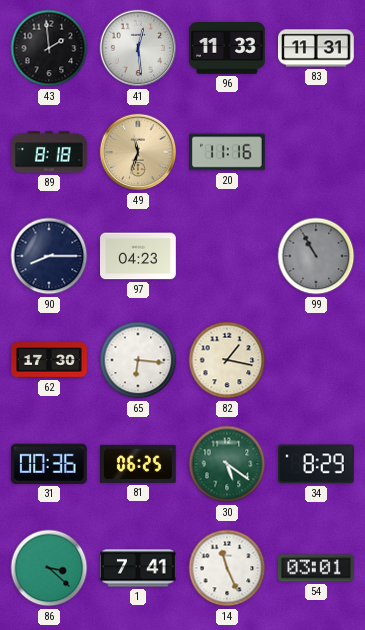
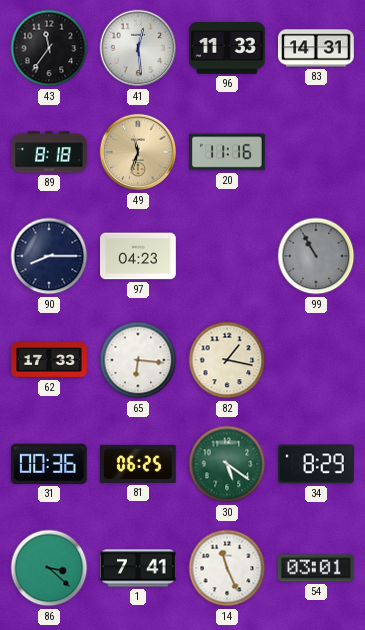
43: 1:59 -> 11:36 (49, 48)
83: 11:31 -> 14:31 (317, 48)
62: 17:30 -> 17:33 (49, 360)
